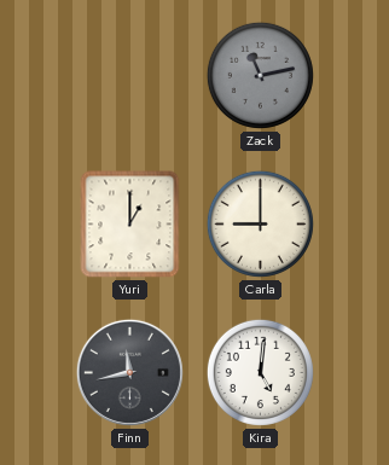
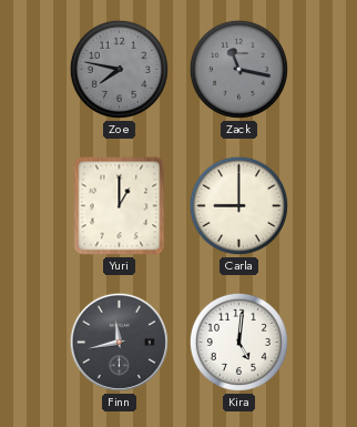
Zoe: none -> 7:47 (119, 69)
Zack: 11:13 -> 11:17 (238, 69)
